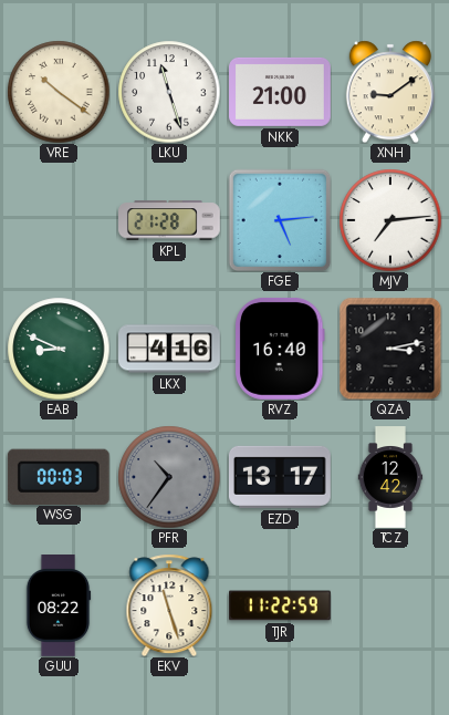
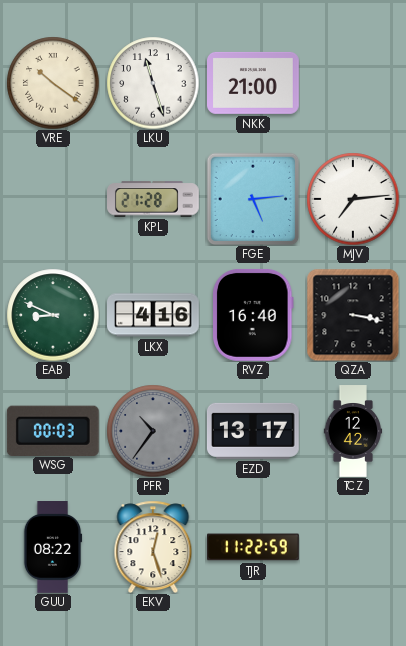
XNH: 9:09 -> none (390, 92)
QZA: 3:13 -> 3:17 (353, 315)
EKV: 11:27 -> 12:27 (153, 547)
